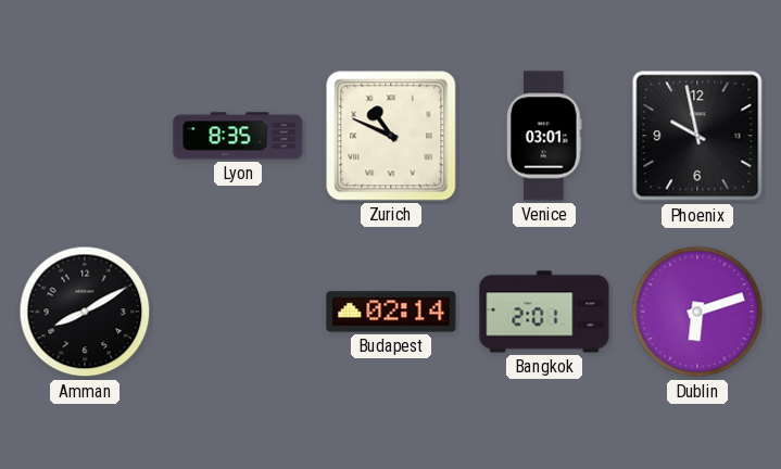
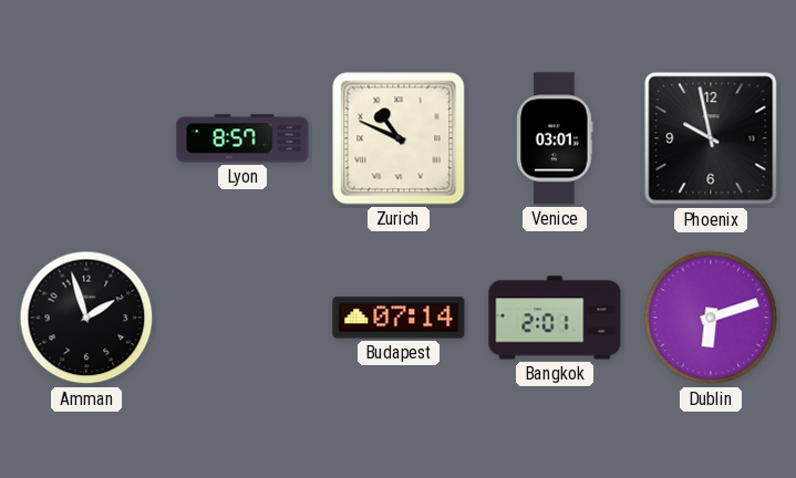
Lyon: 8:35 -> 8:57 (242, 138)
Amman: 8:10 -> 1:57 (86, 318)
Budapest: 02:14 -> 07:14 (399, 318)
